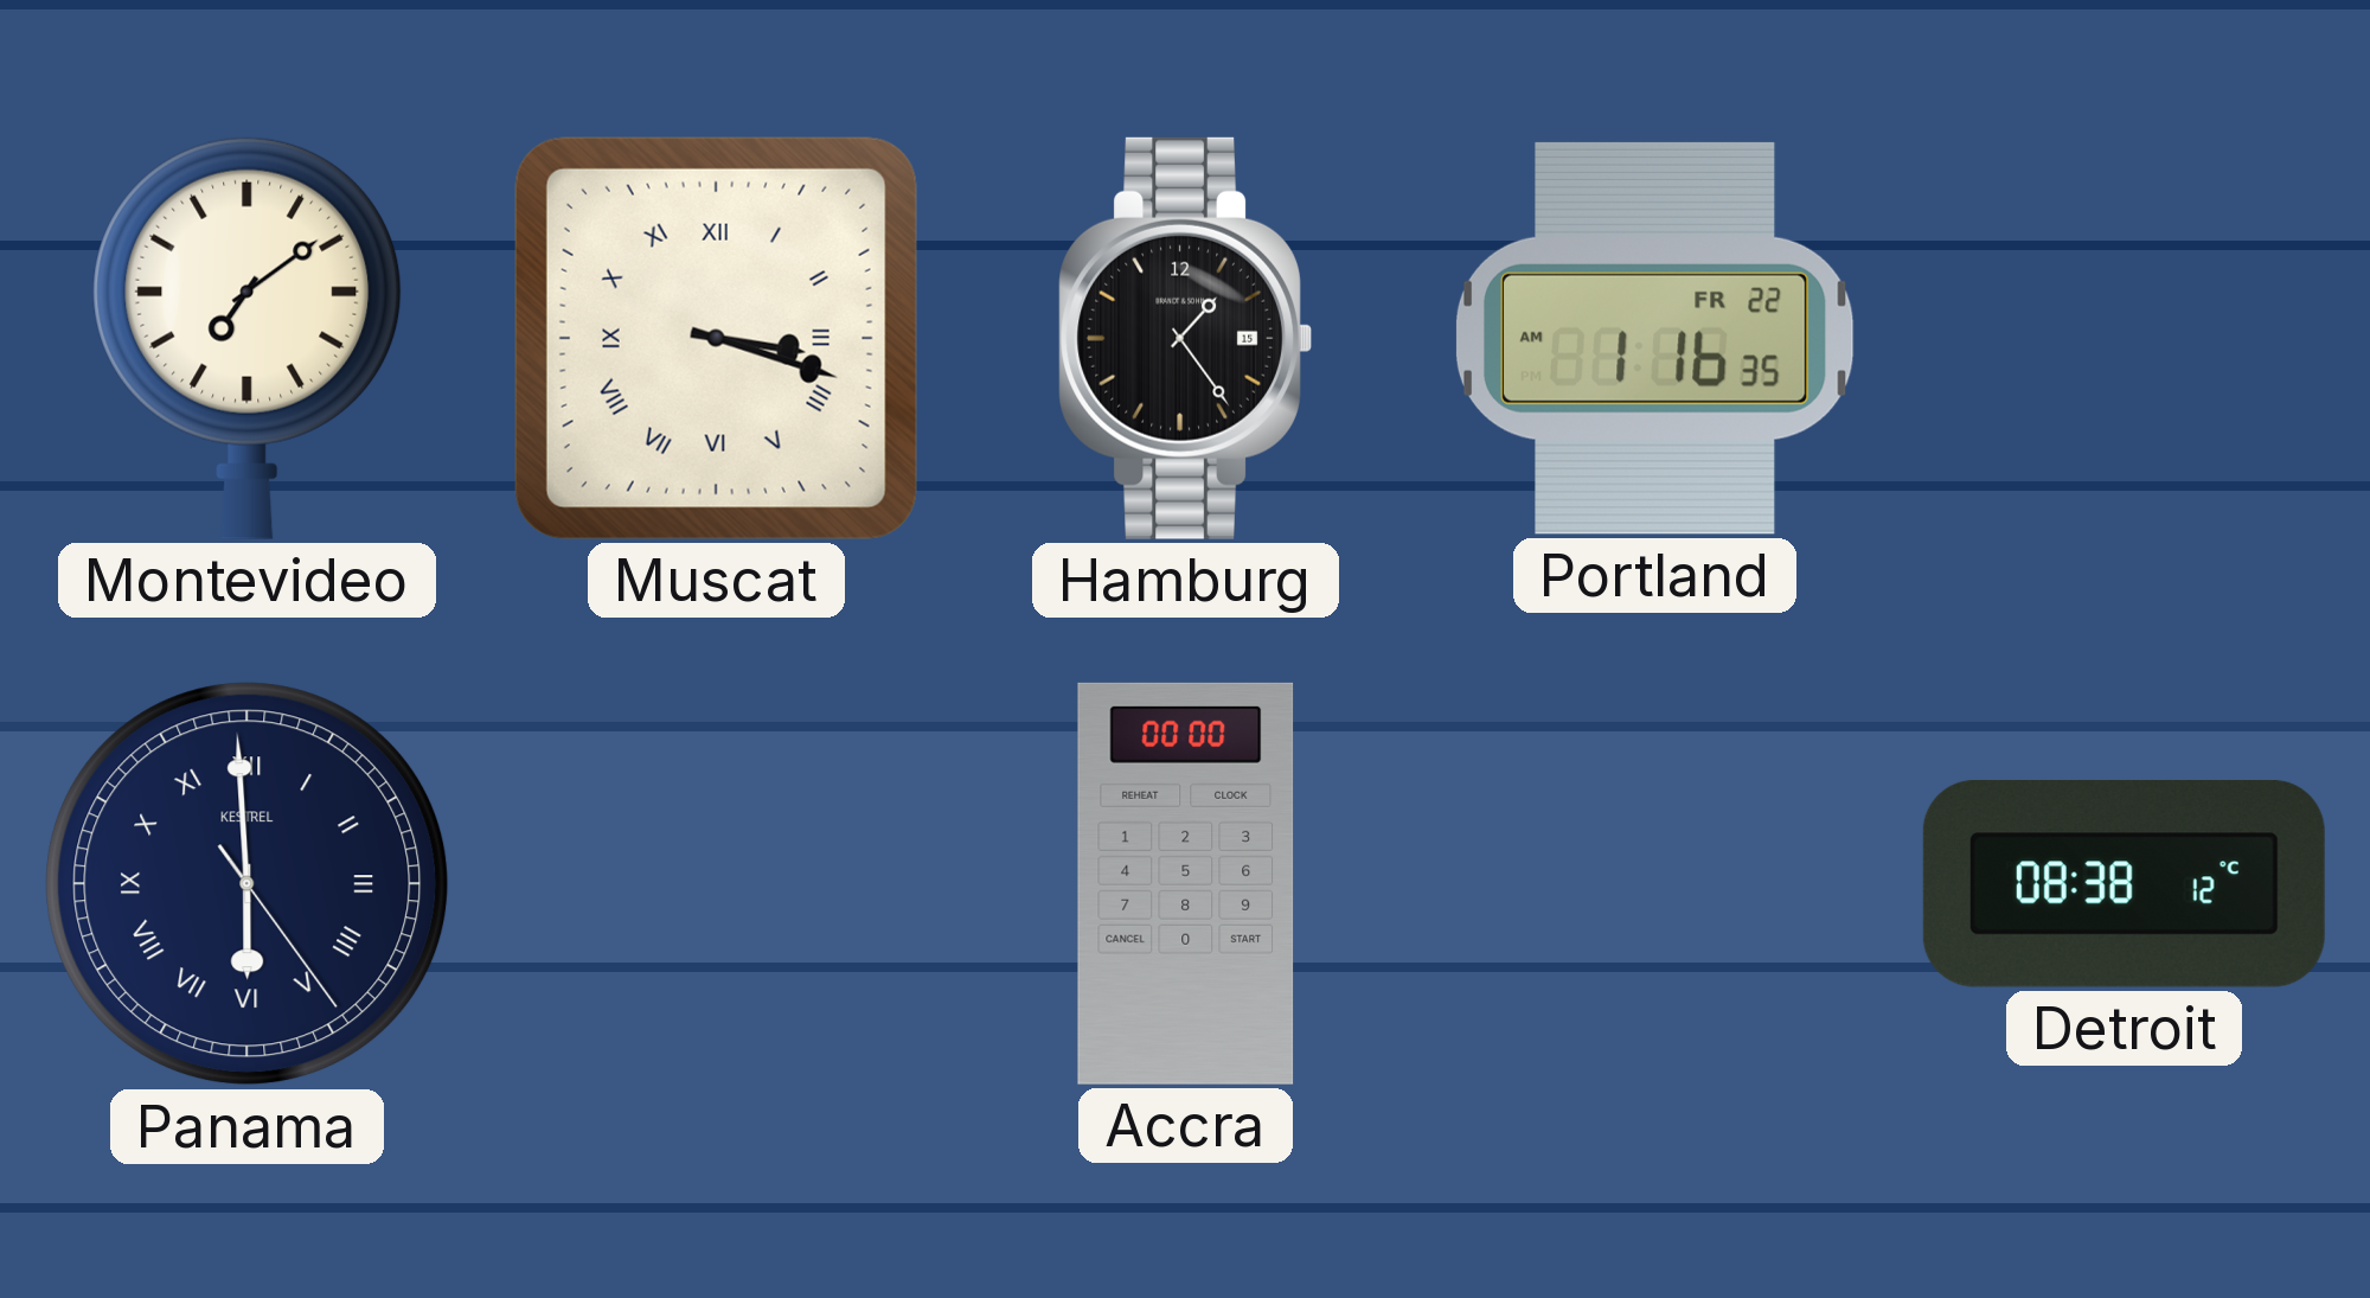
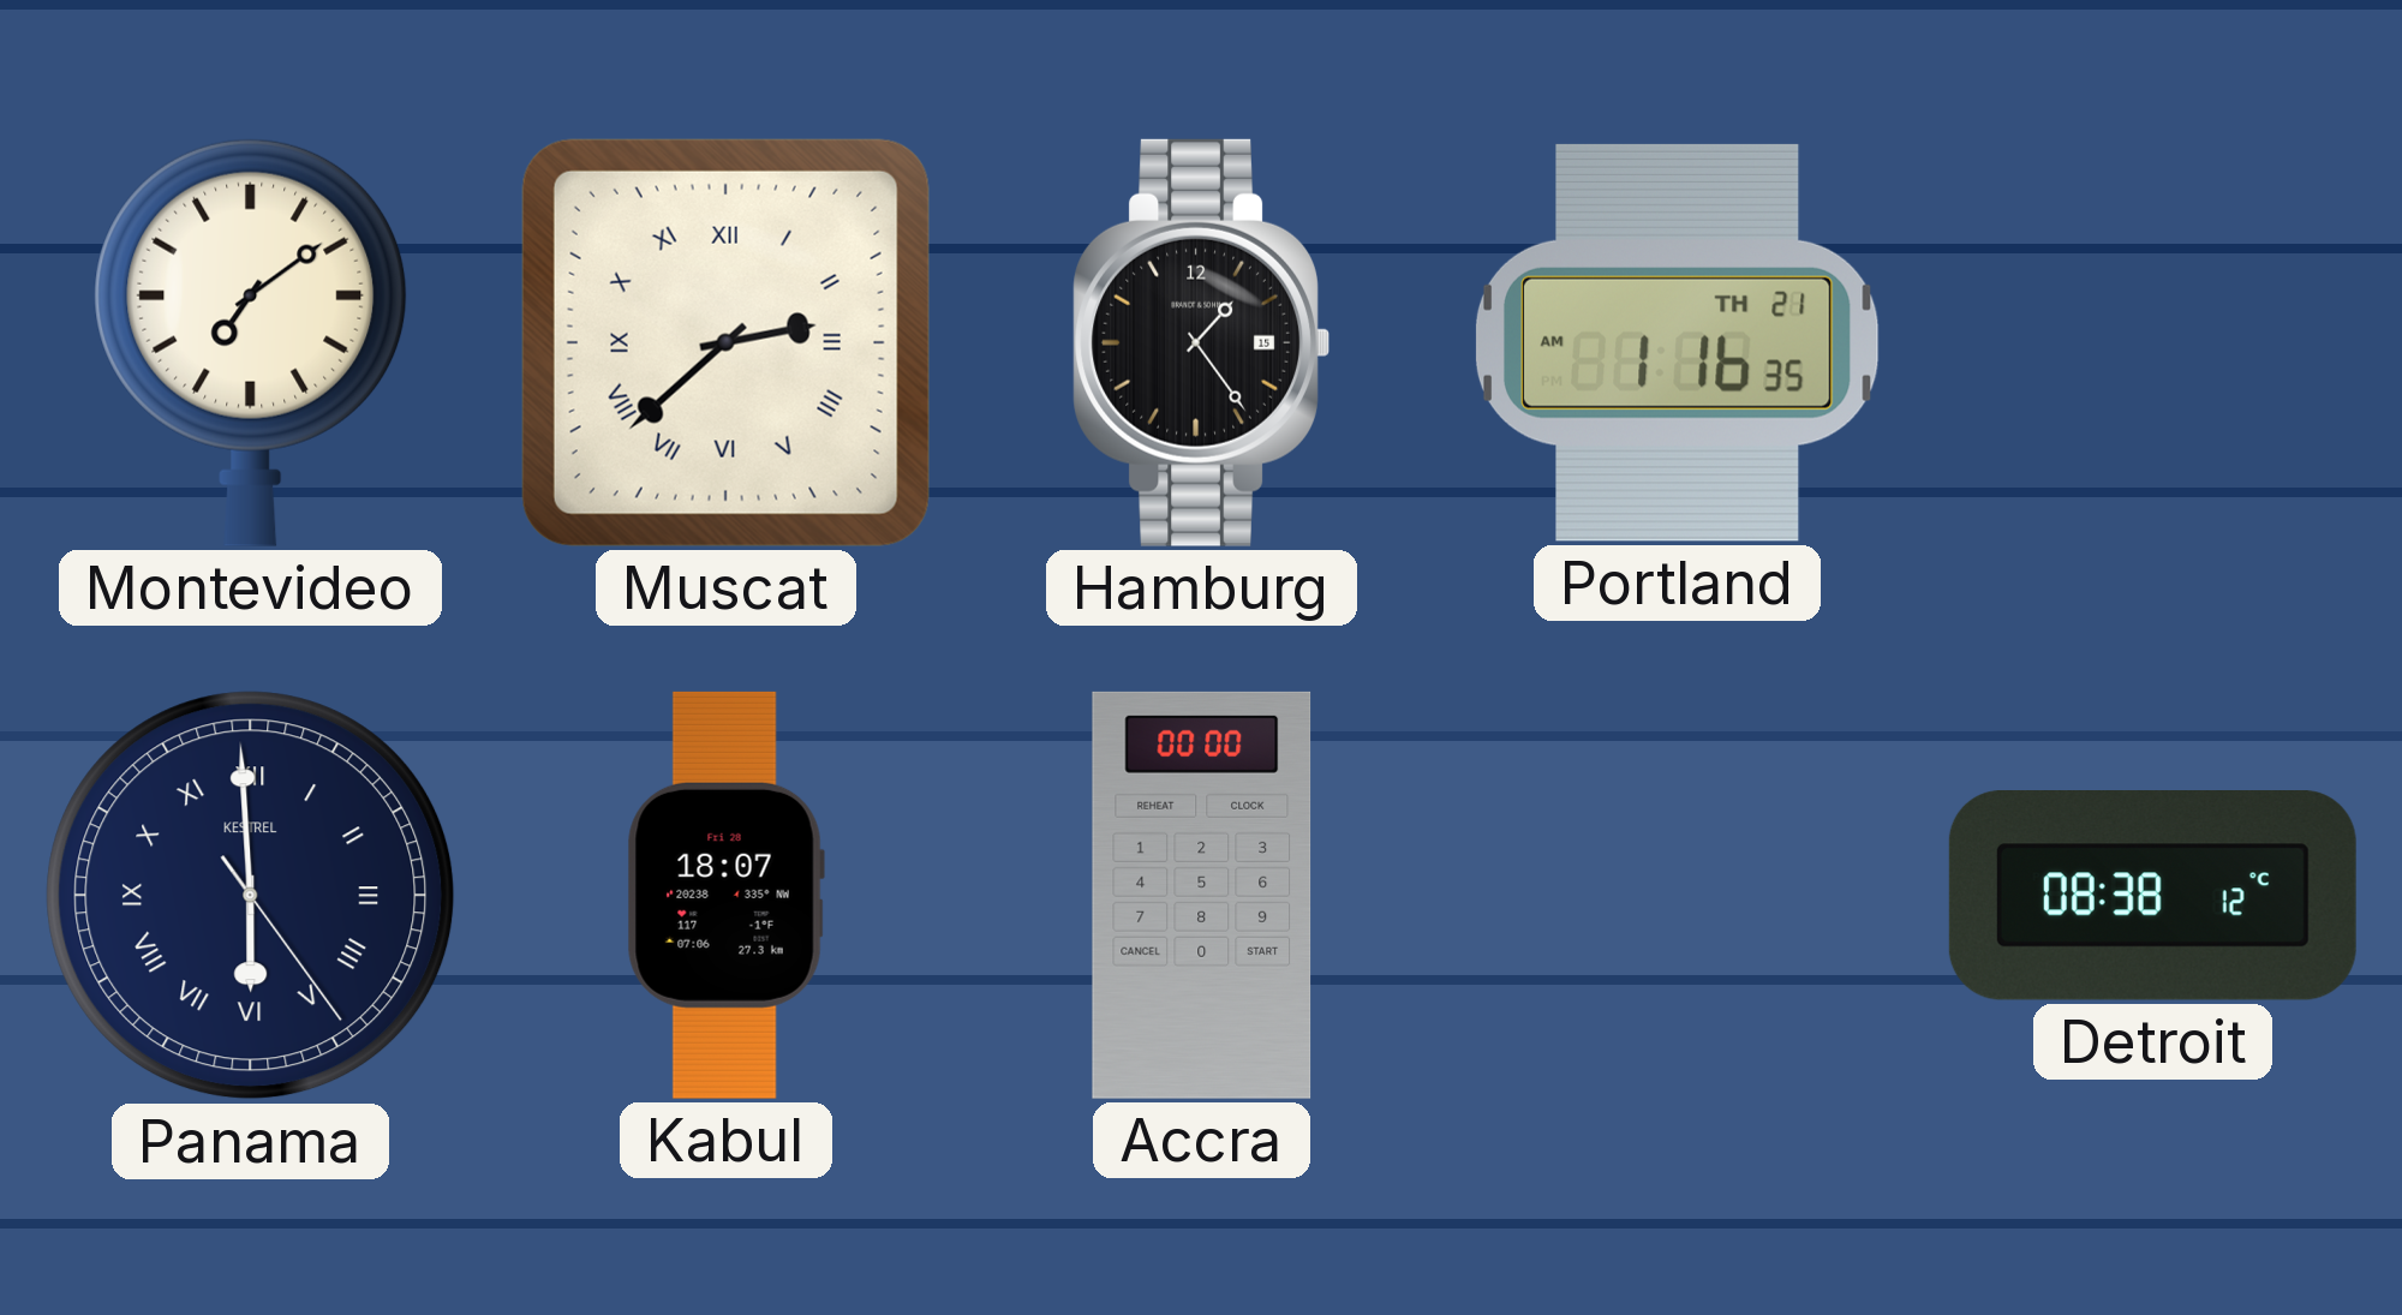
Muscat: 3:18 -> 2:38 (725, 342)
Portland date: FR 22 -> TH 21 (1677, 342)
Kabul: none -> 18:07 (725, 895)
